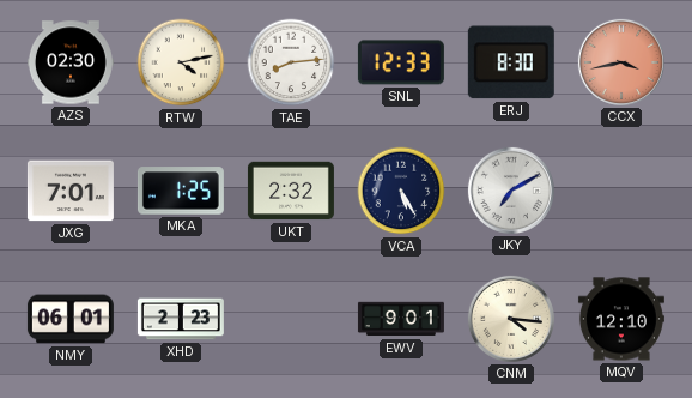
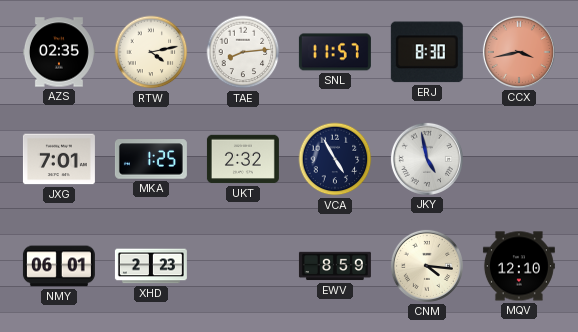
AZS: 02:30 -> 02:35 (59, 52)
SNL: 12:33 -> 11:57 (335, 52)
VCA: 5:25 -> 4:55 (335, 159)
JKY: 7:10 -> 4:58 (427, 159)
EWV: 9:01 -> 8:59 (335, 266)
